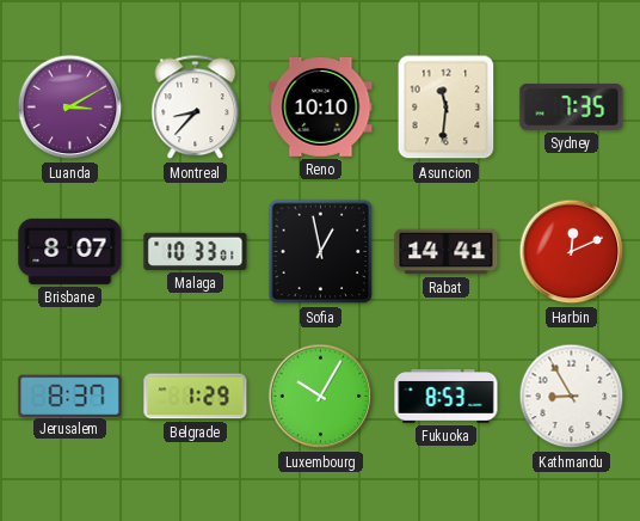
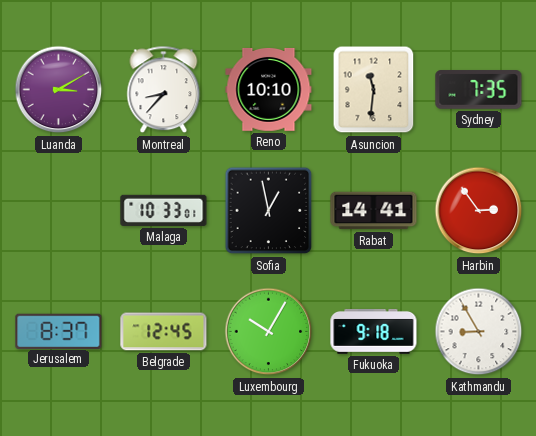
Brisbane: 8:07 -> none (70, 251)
Harbin: 12:11 -> 2:54 (479, 211)
Belgrade: 1:29 -> 12:45 (164, 332)
Fukuoka: 8:53 -> 9:18 (374, 332)
